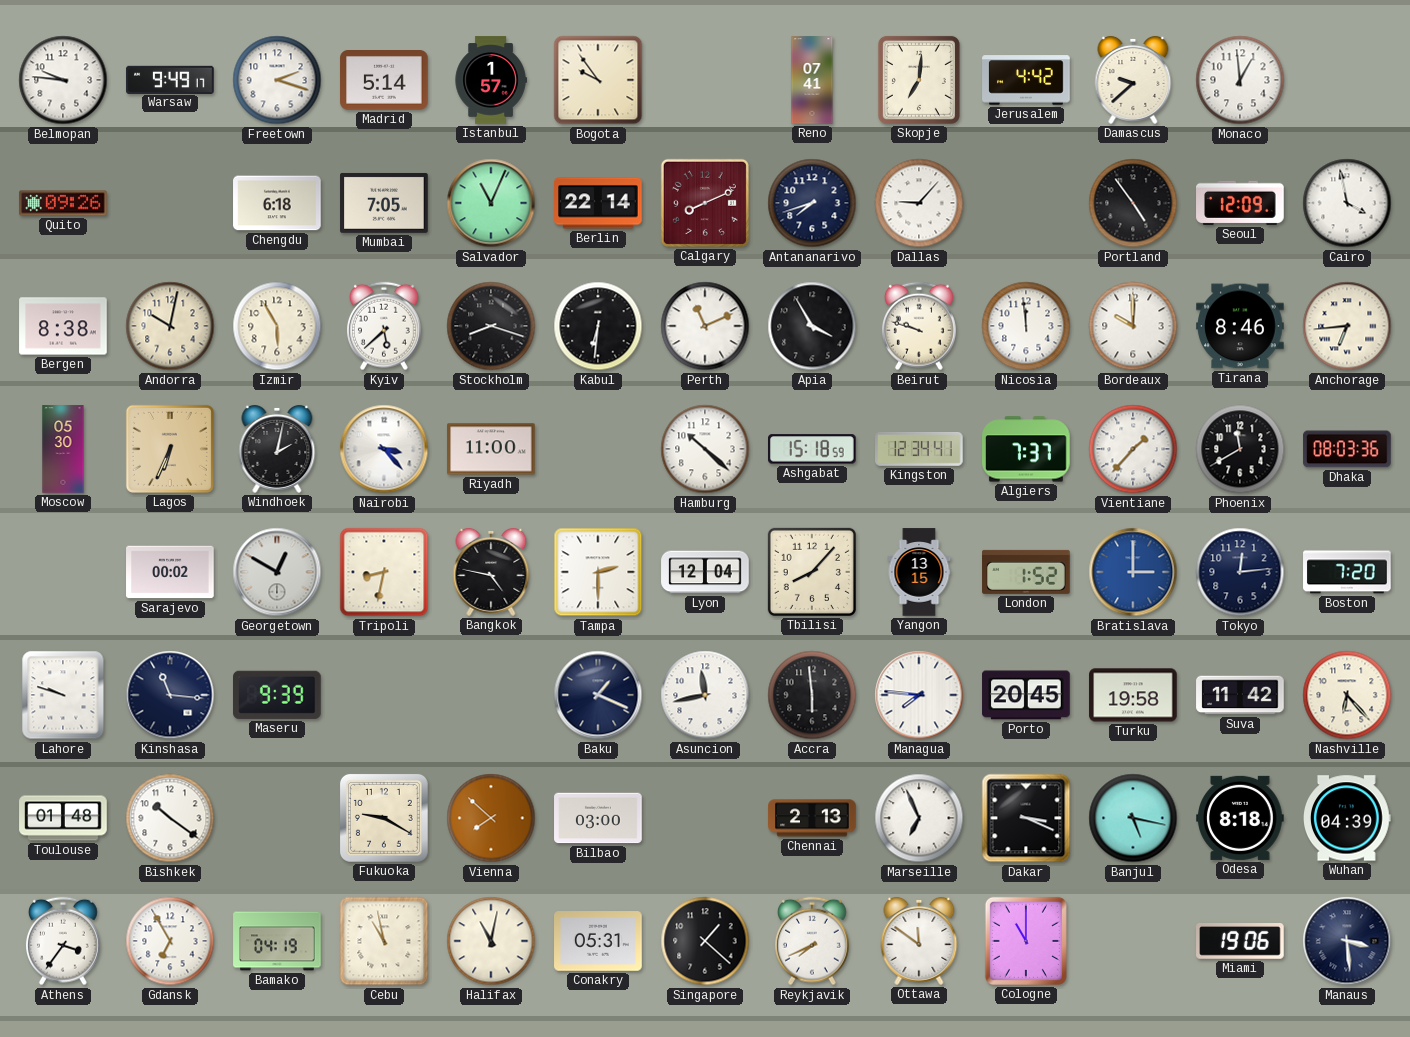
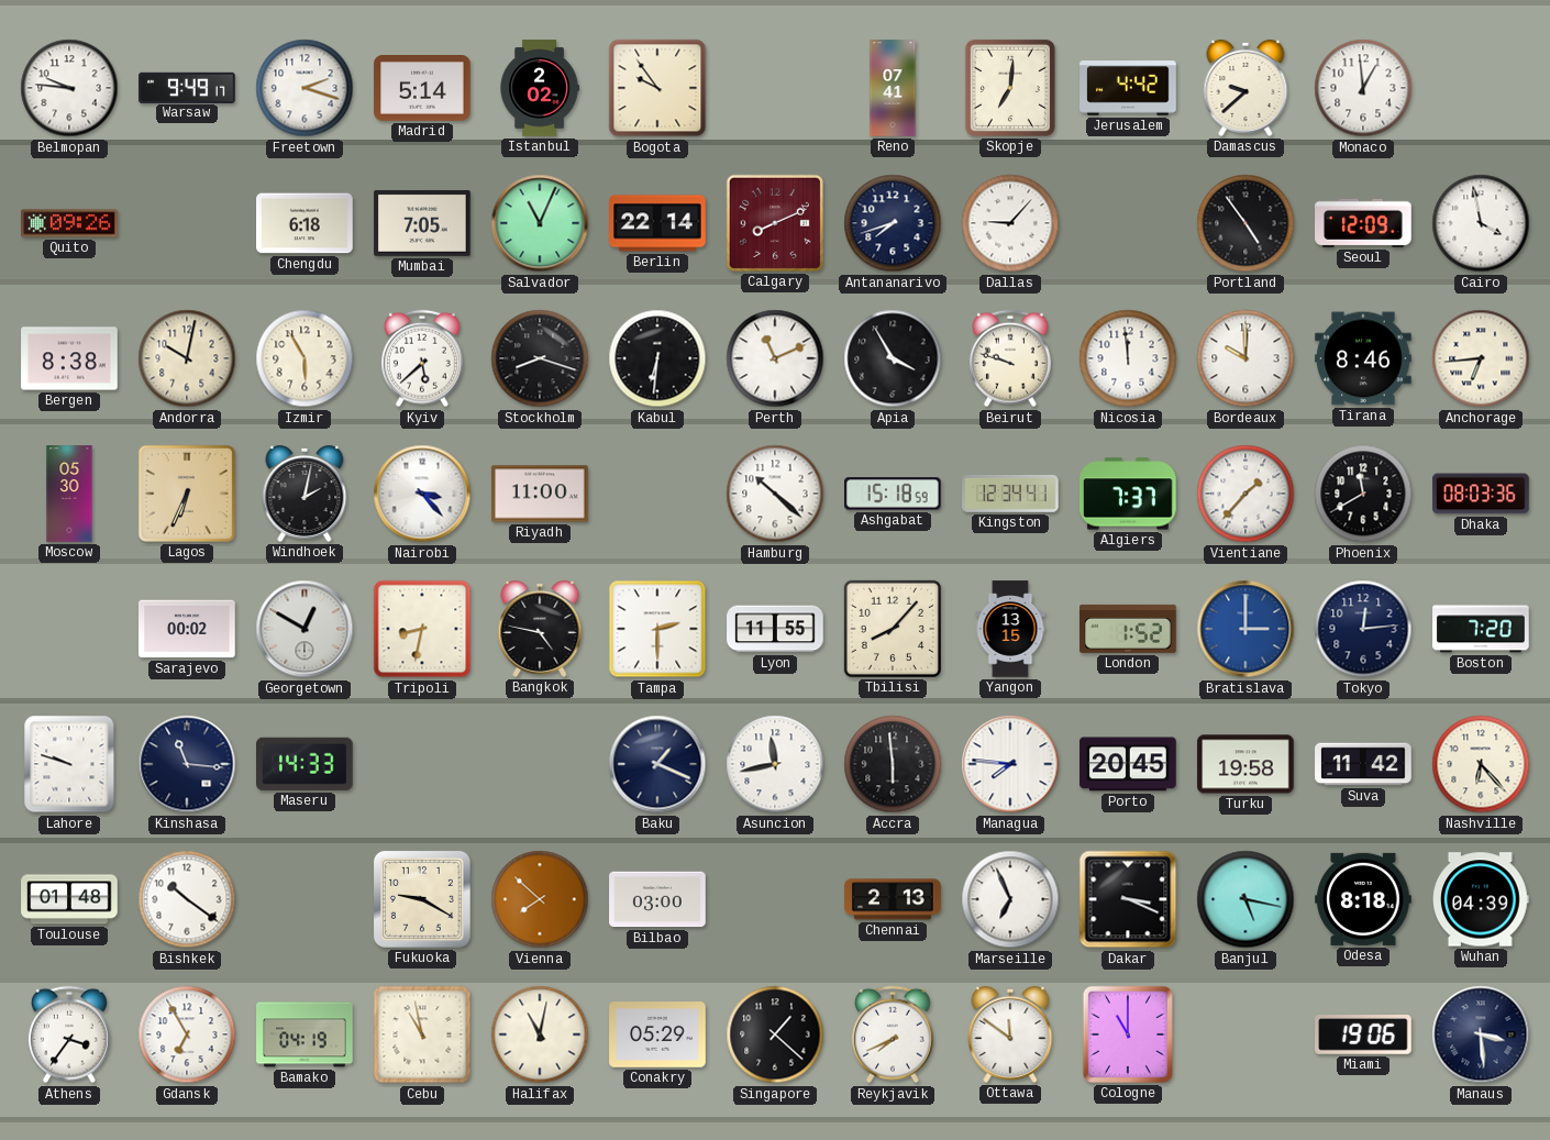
Istanbul: 1:57 -> 2:02 (540, 88)
Lyon: 12:04 -> 11:55 (775, 629)
Maseru: 9:39 -> 14:33 (306, 764)
Conakry: 05:31 -> 05:29 (657, 1034)
